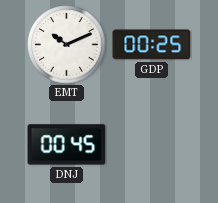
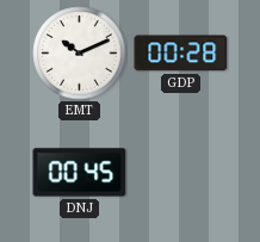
GDP: 00:25 -> 00:28 (181, 54)
